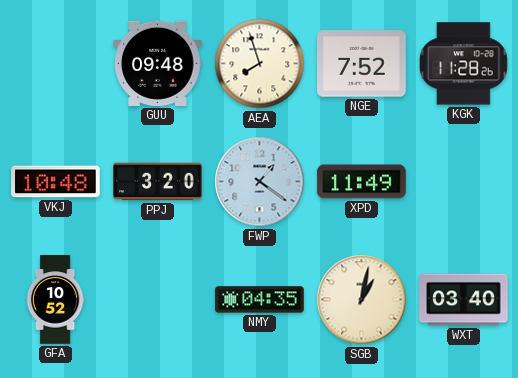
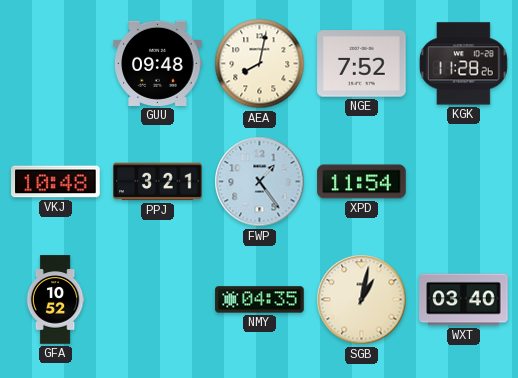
AEA: 7:57 -> 8:02 (260, 64)
PPJ: 3:20 -> 3:21 (158, 182)
FWP: 1:21 -> 1:24 (260, 182)
XPD: 11:49 -> 11:54 (362, 182)
